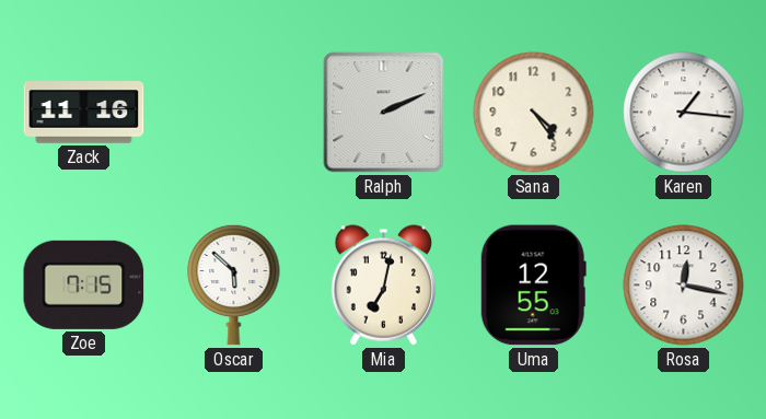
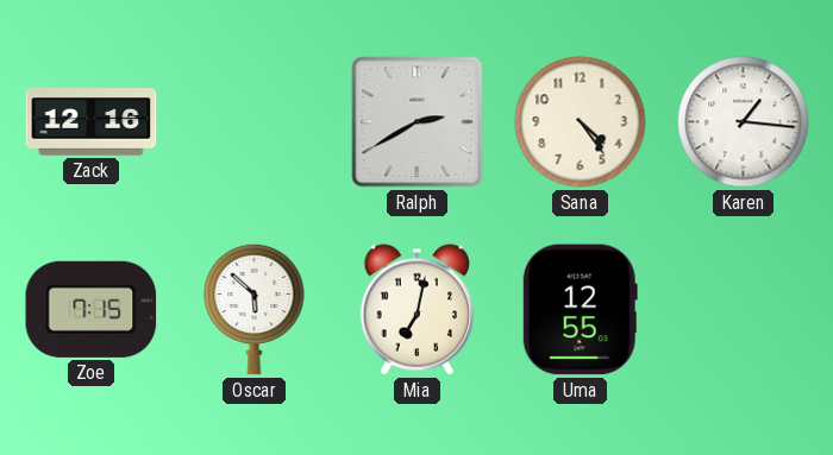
Zack: 11:16 -> 12:16 (92, 122)
Ralph: 2:11 -> 2:40 (418, 122)
Rosa: 12:17 -> none (684, 286)
